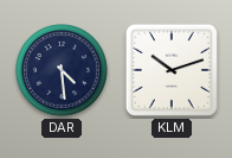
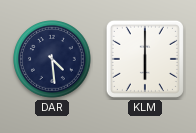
KLM: 10:12 -> 6:00 (145, 59)
